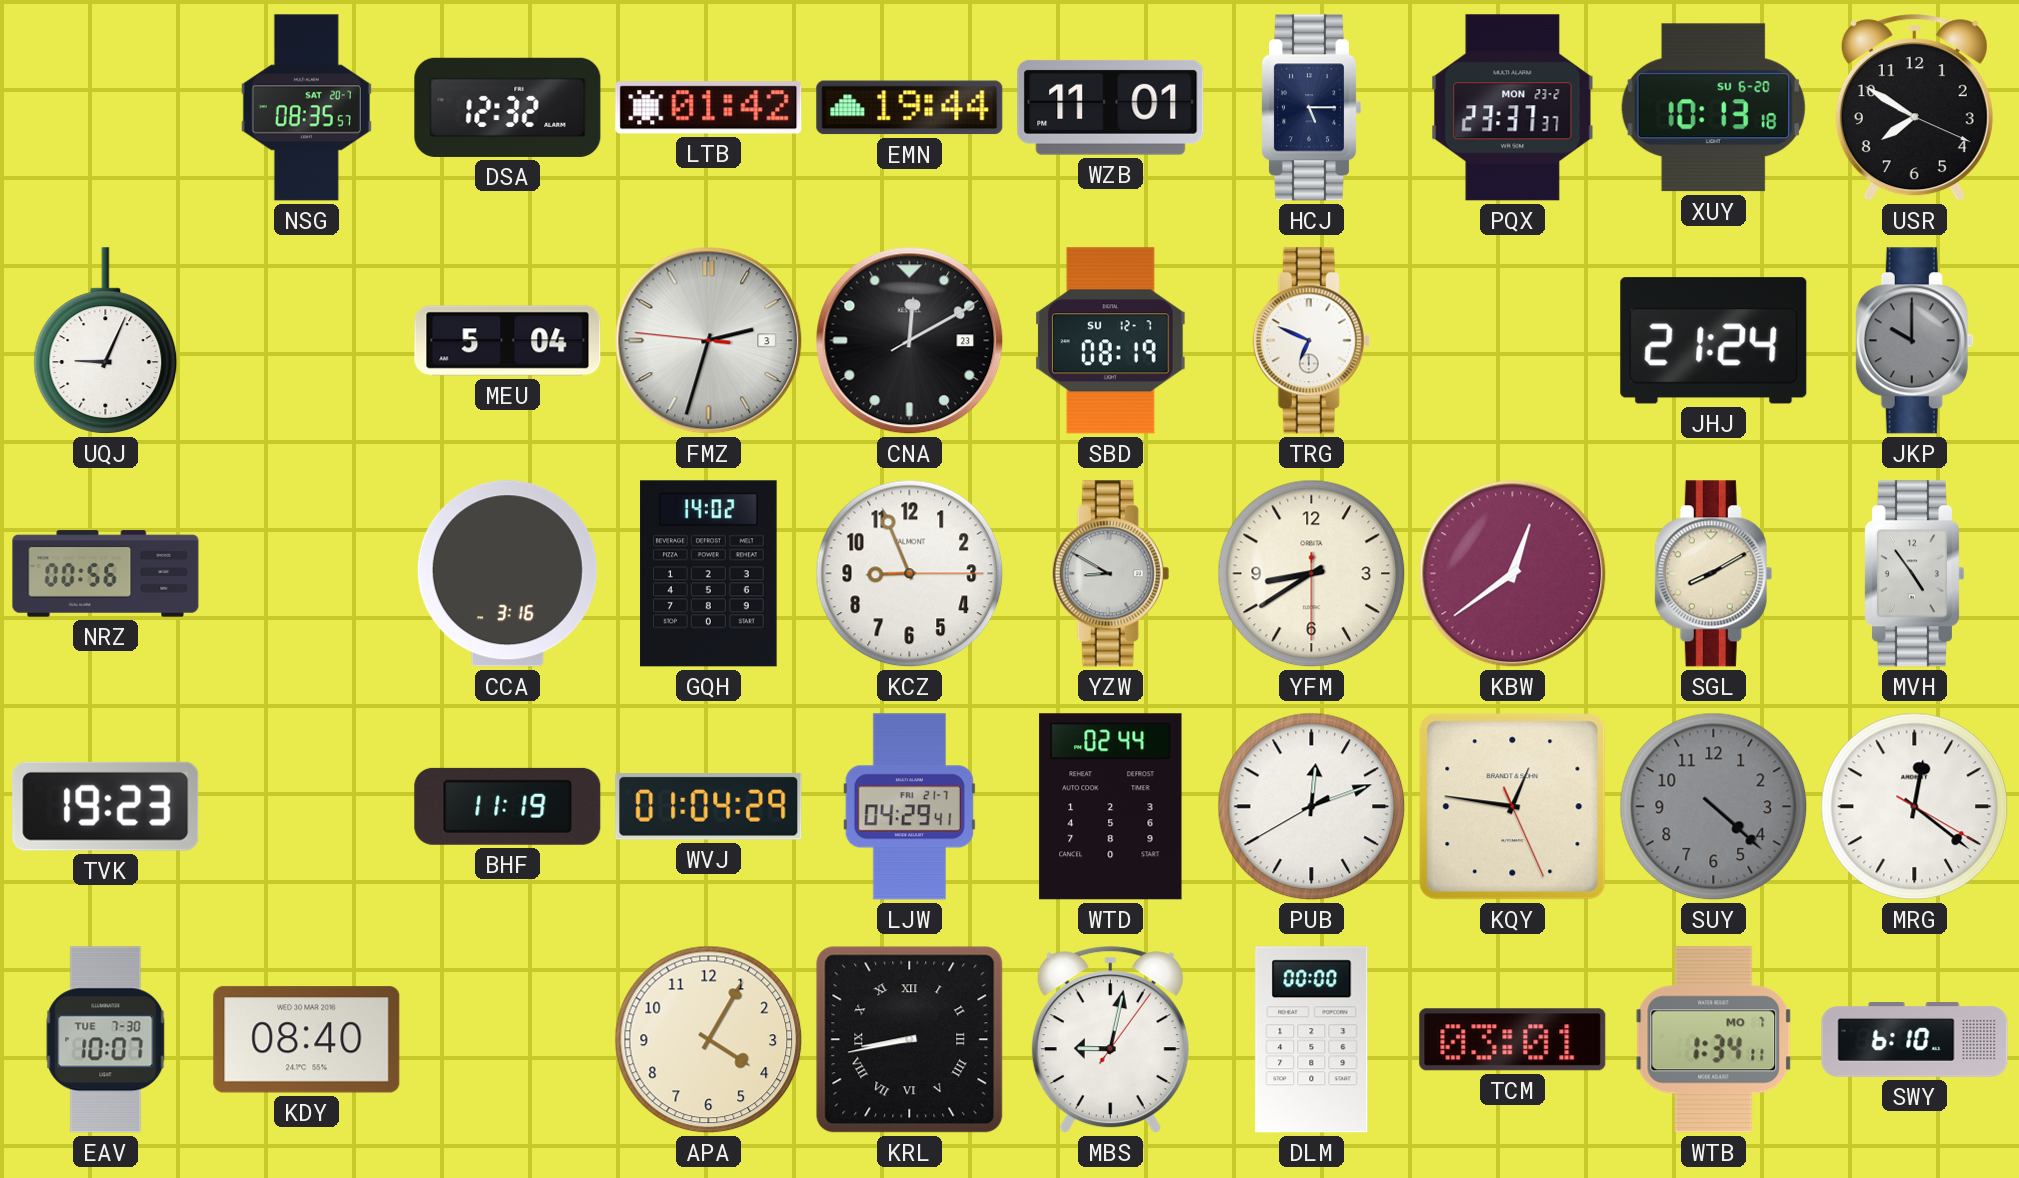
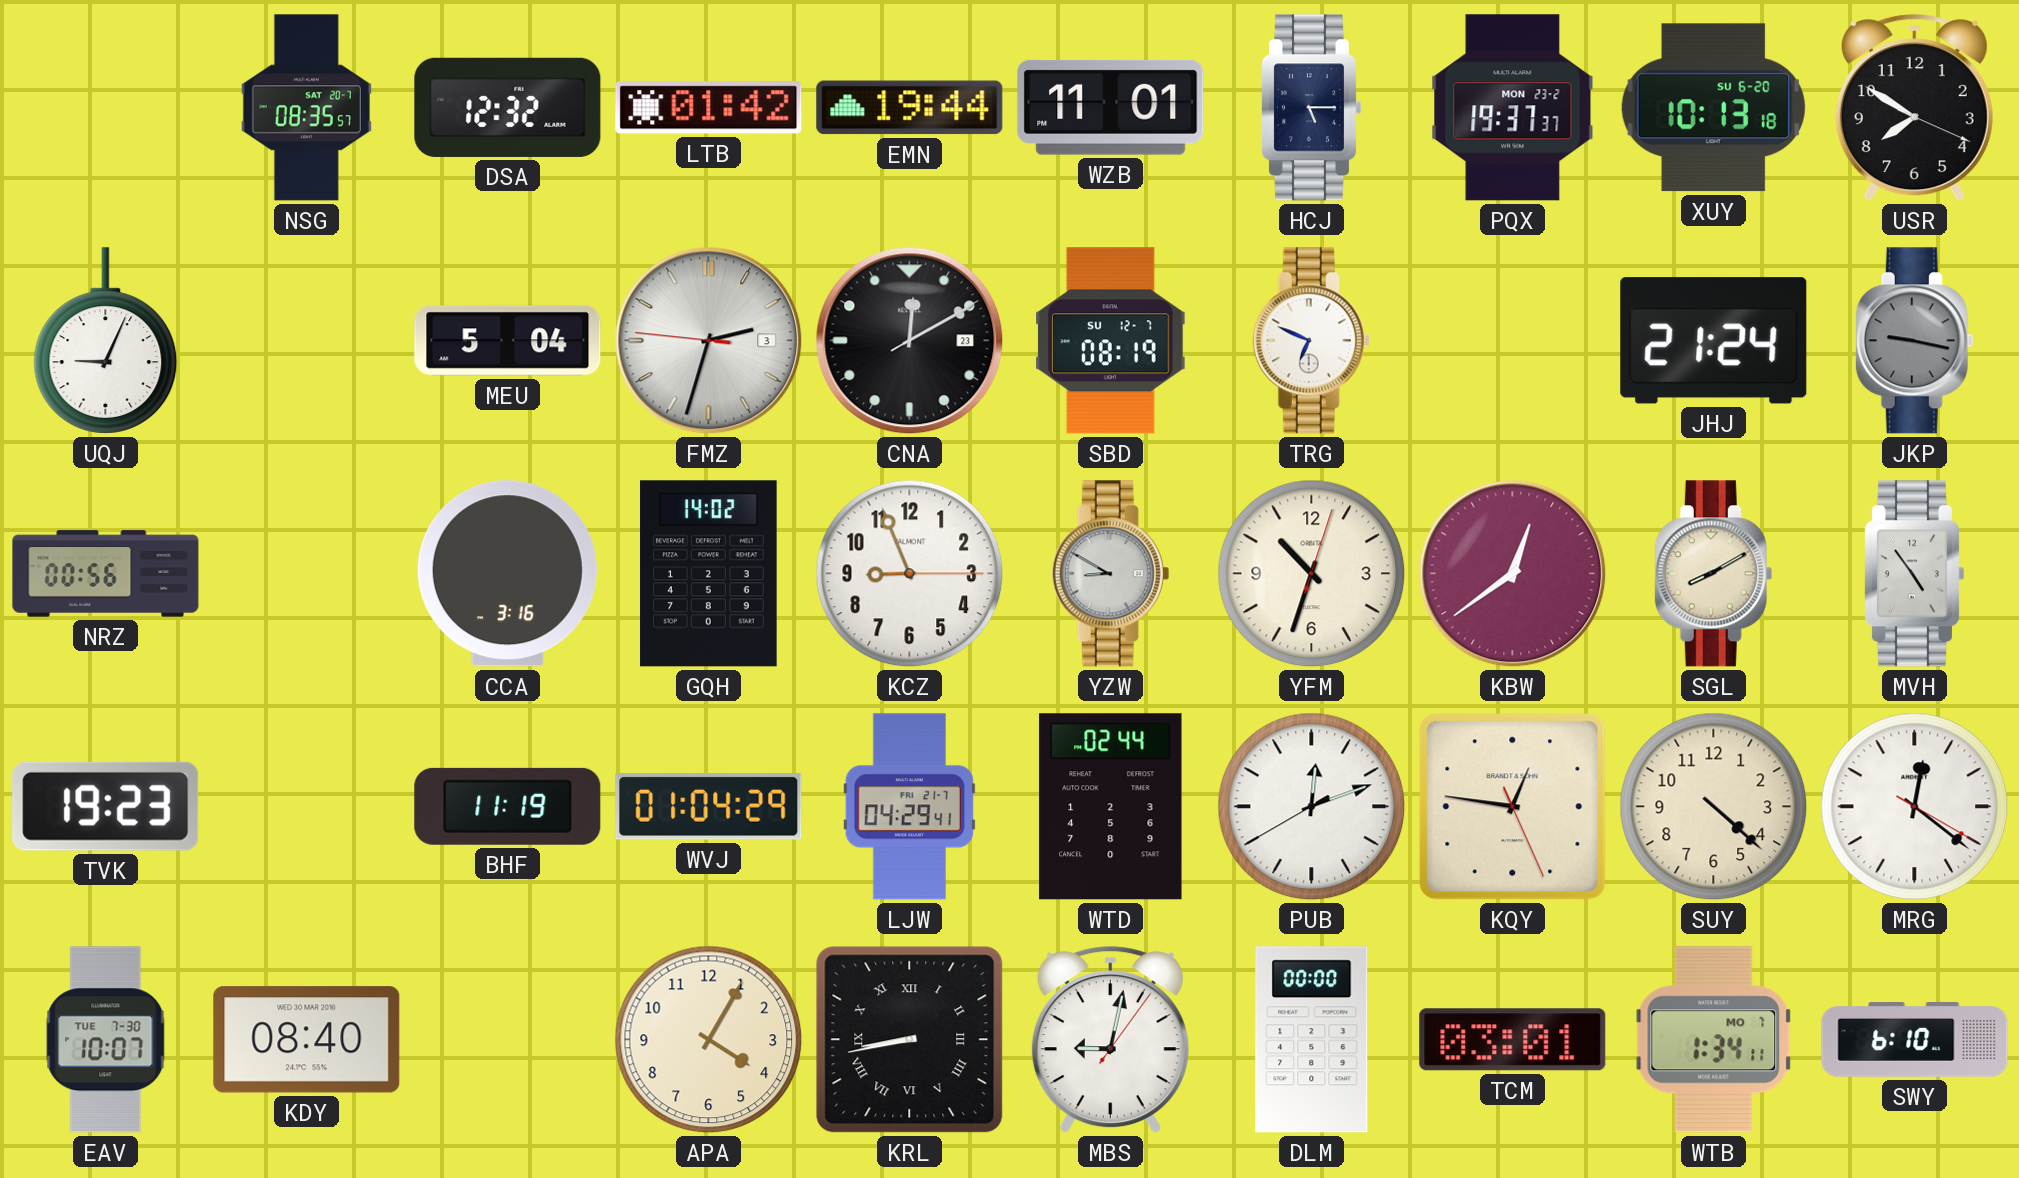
PQX: 23:37 -> 19:37 (1513, 108)
JKP: 10:00 -> 9:17 (1915, 341)
YFM: 8:39 -> 10:33 (1312, 574)
SUY dial: grey -> cream (1714, 807)
